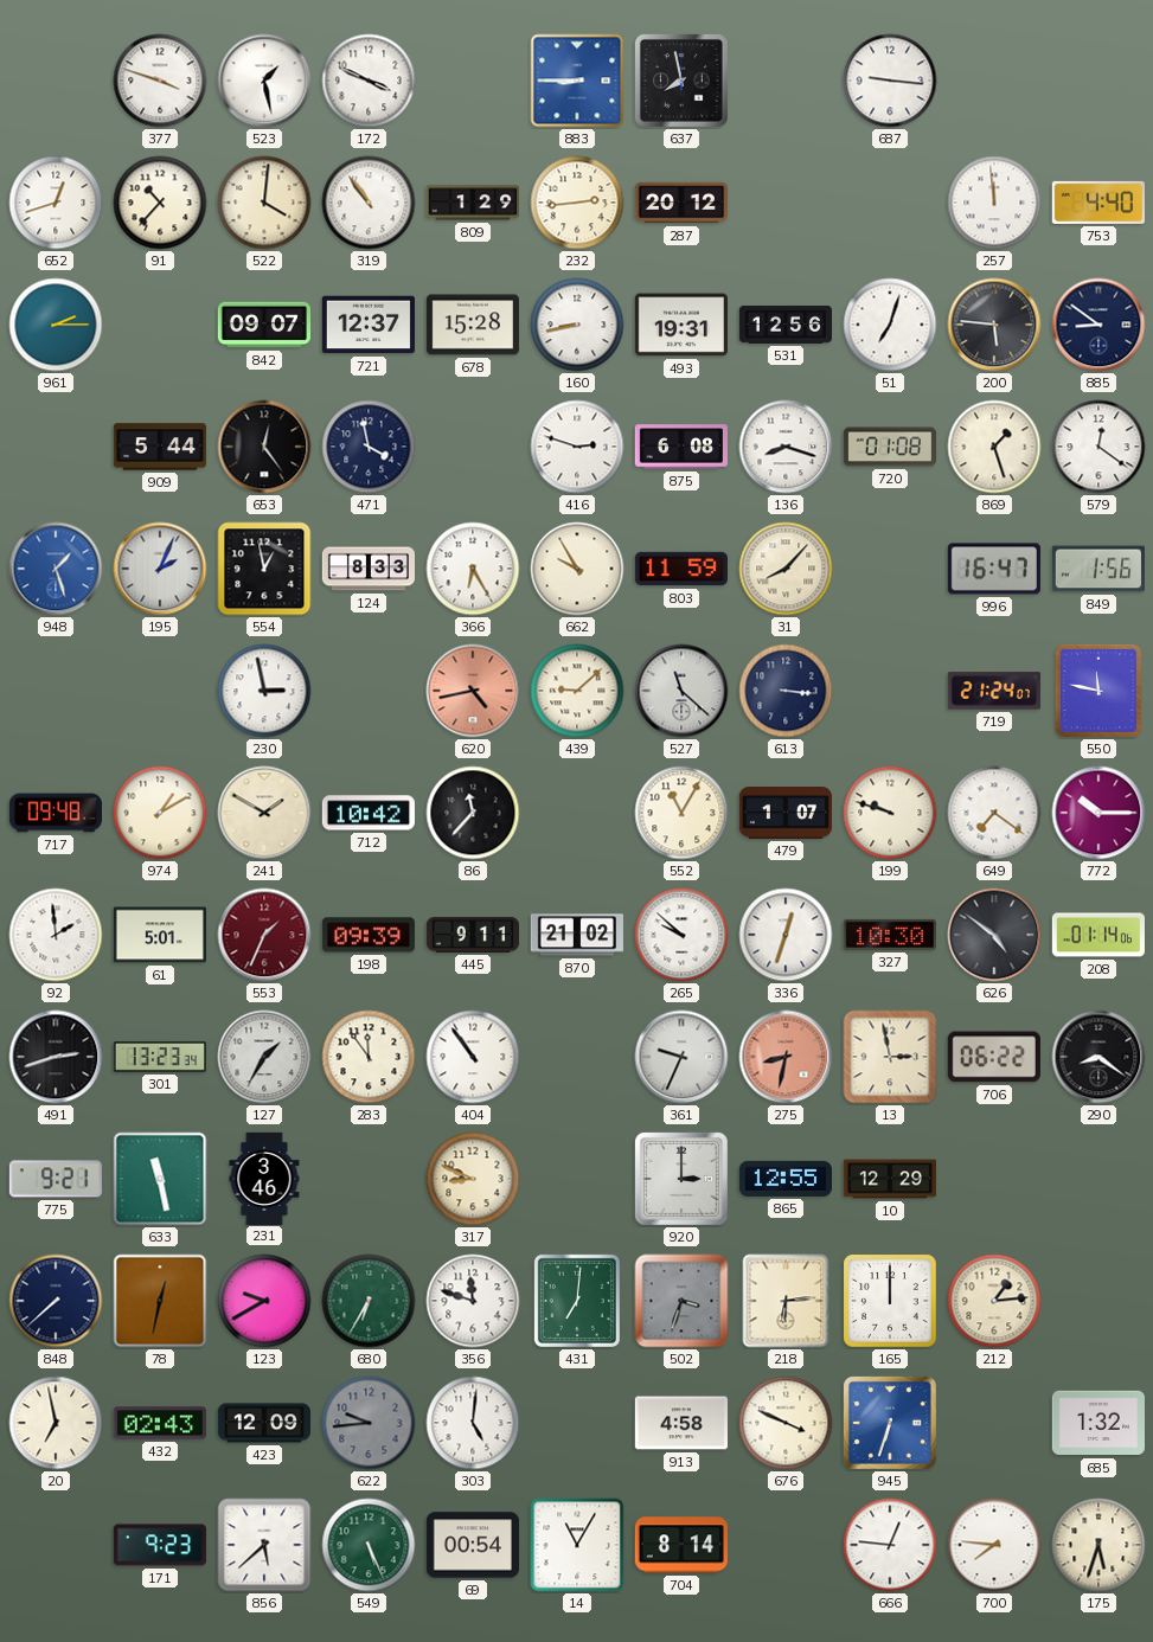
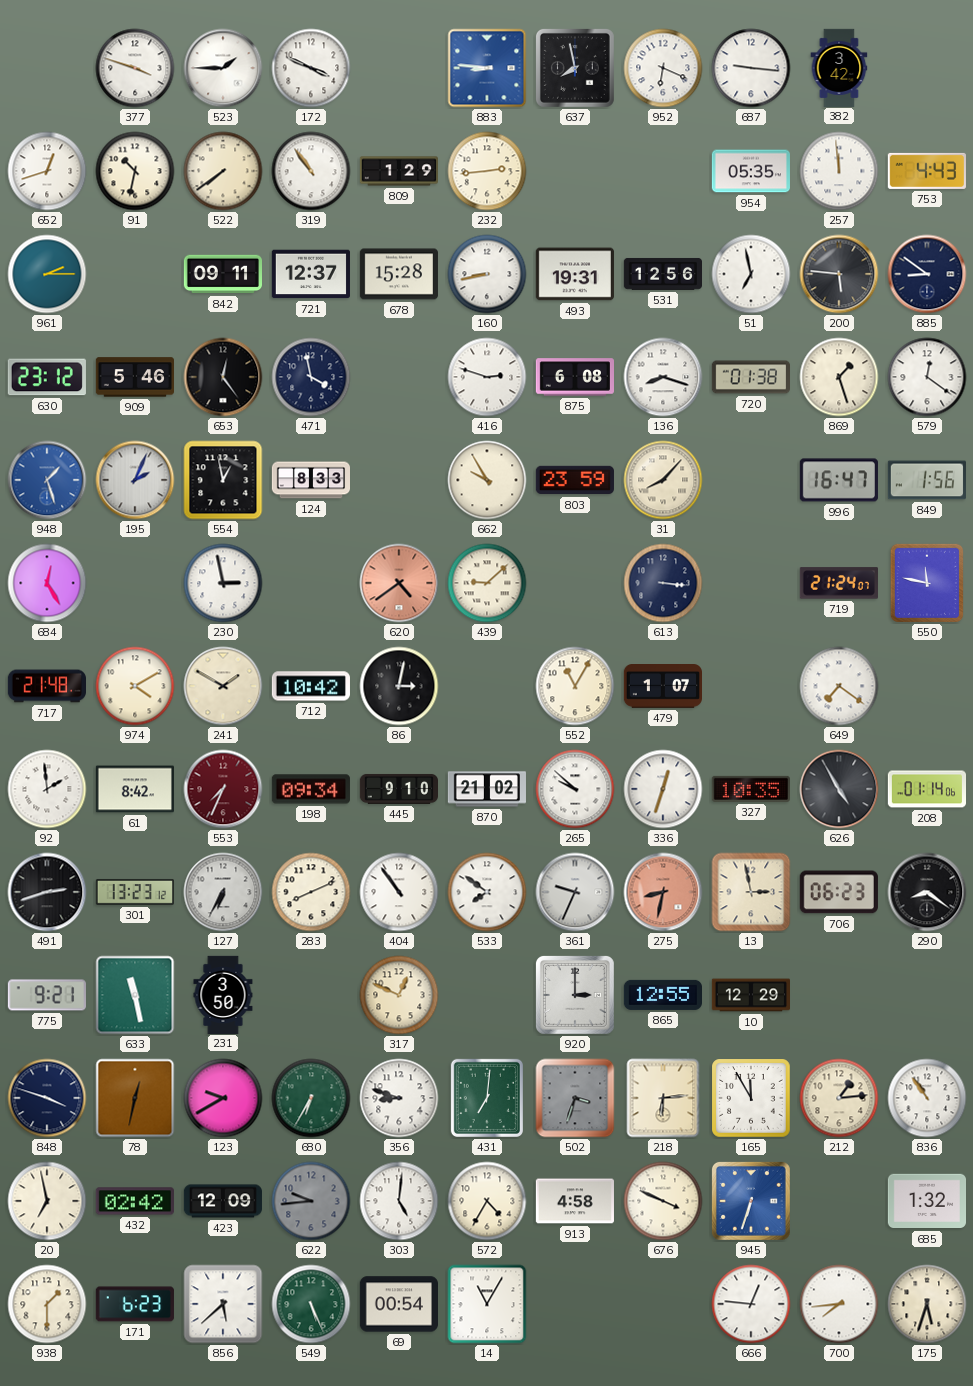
523: 1:28 -> 1:45 (223, 68)
883: 8:45 -> 8:46 (487, 68)
952: none -> 6:19 (663, 68)
382: none -> 3:42 (839, 67)
91: 10:37 -> 10:32 (135, 171)
522: 4:01 -> 7:39 (223, 171)
287: 20:12 -> none (680, 203)
954: none -> 05:35 (750, 171)
753: 4:40 -> 4:43 (927, 171)
842: 09:07 -> 09:11 (222, 274)
51: 7:03 -> 6:58 (751, 274)
630: none -> 23:12 (47, 377)
909: 5:44 -> 5:46 (134, 377)
720: 01:08 -> 01:38 (750, 377)
366: 6:25 -> none (473, 569)
803: 11:59 -> 23:59 (575, 480)
684: none -> 12:25 (47, 583)
620: 4:43 -> 4:39 (399, 583)
527: 11:22 -> none (681, 691)
717: 09:48 -> 21:48 (46, 686)
974: 1:10 -> 4:10 (135, 686)
86: 11:37 -> 3:02 (399, 686)
199: 9:48 -> none (890, 813)
772: 10:15 -> none (1098, 813)
61: 5:01 -> 8:42 (135, 789)
553: 1:34 -> 7:34 (223, 789)
198: 09:39 -> 09:34 (311, 789)
445: 9:11 -> 9:10 (398, 789)
327: 10:30 -> 10:35 (751, 789)
626: 4:51 -> 4:55 (839, 789)
301: 13:23:34 -> 13:23:12 (134, 892)
127: 1:35 -> 6:35 (223, 892)
283: 11:54 -> 8:11 (311, 892)
533: none -> 7:51 (487, 892)
706: 06:22 -> 06:23 (839, 892)
231: 3:46 -> 3:50 (223, 994)
317: 8:49 -> 12:49 (399, 995)
848: 7:38 -> 3:48 (47, 1098)
356: 11:48 -> 8:48 (399, 1098)
165: 12:00 -> 11:55 (751, 1098)
836: none -> 10:54 (927, 1098)
432: 02:43 -> 02:42 (135, 1201)
572: none -> 4:35 (487, 1201)
938: none -> 1:30 (47, 1304)
171: 9:23 -> 6:23 (135, 1304)
704: 8:14 -> none (681, 1545)
700: 7:46 -> 7:44 (839, 1304)
